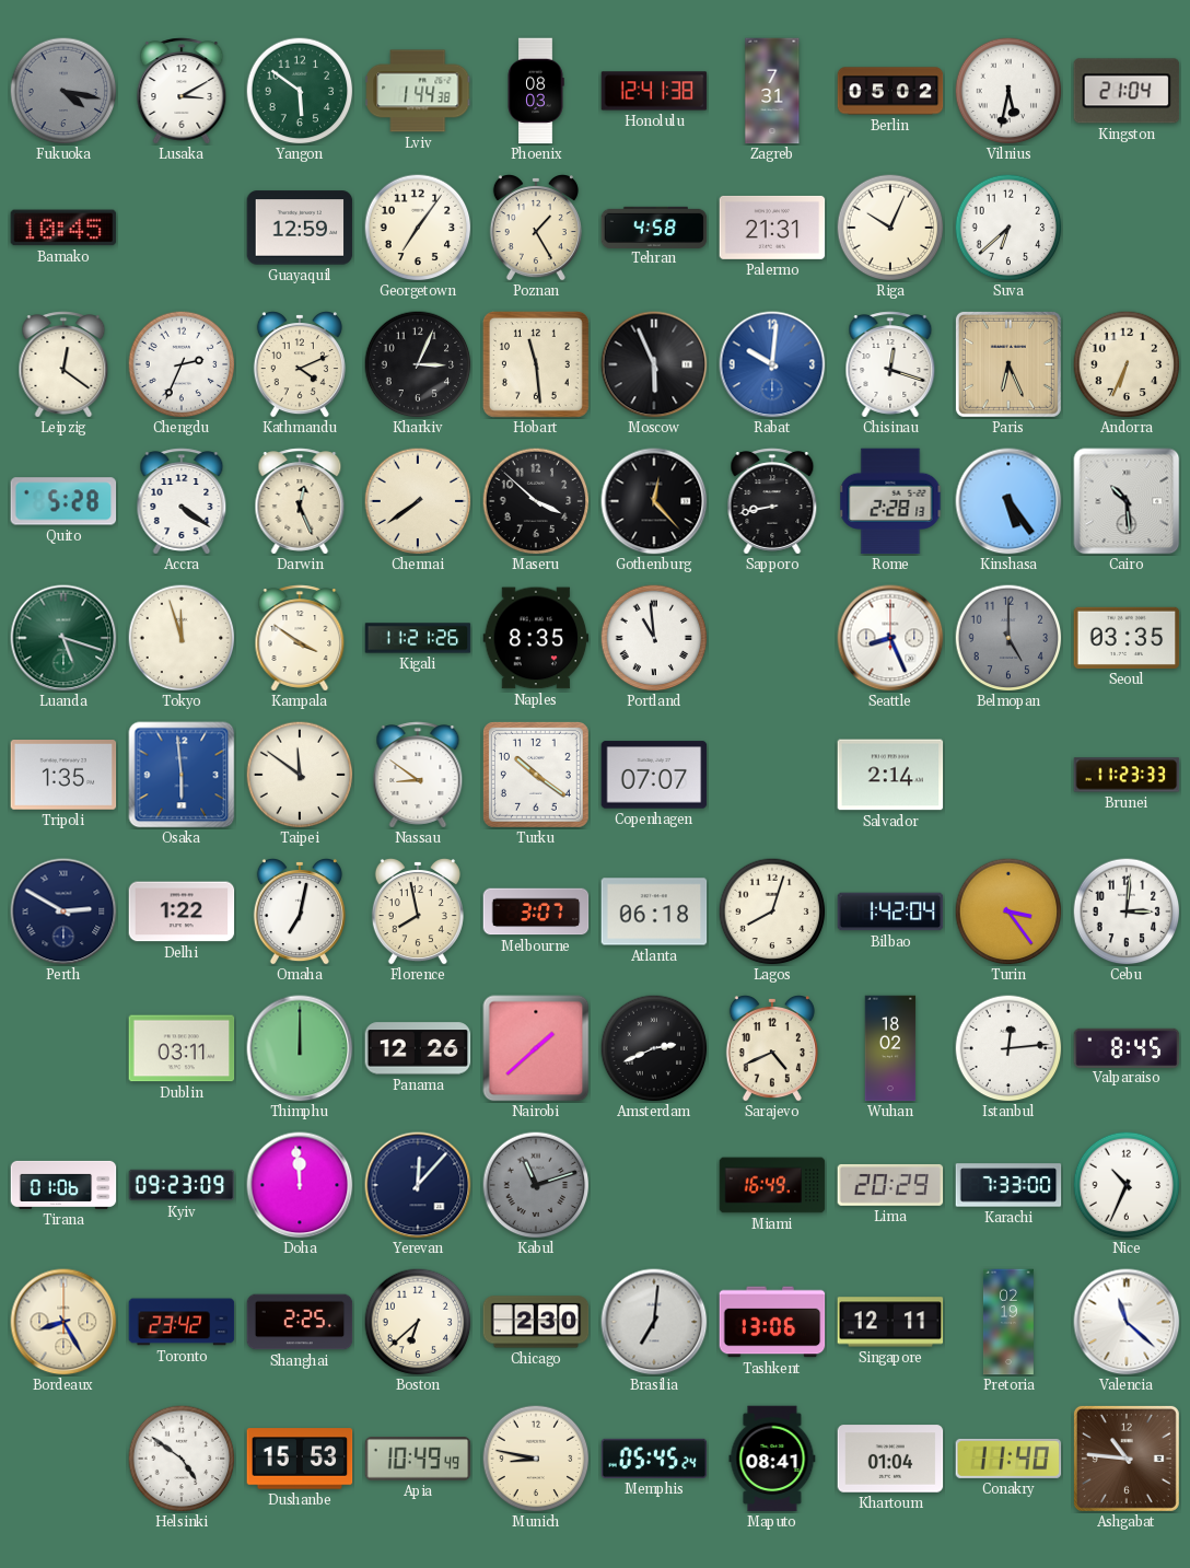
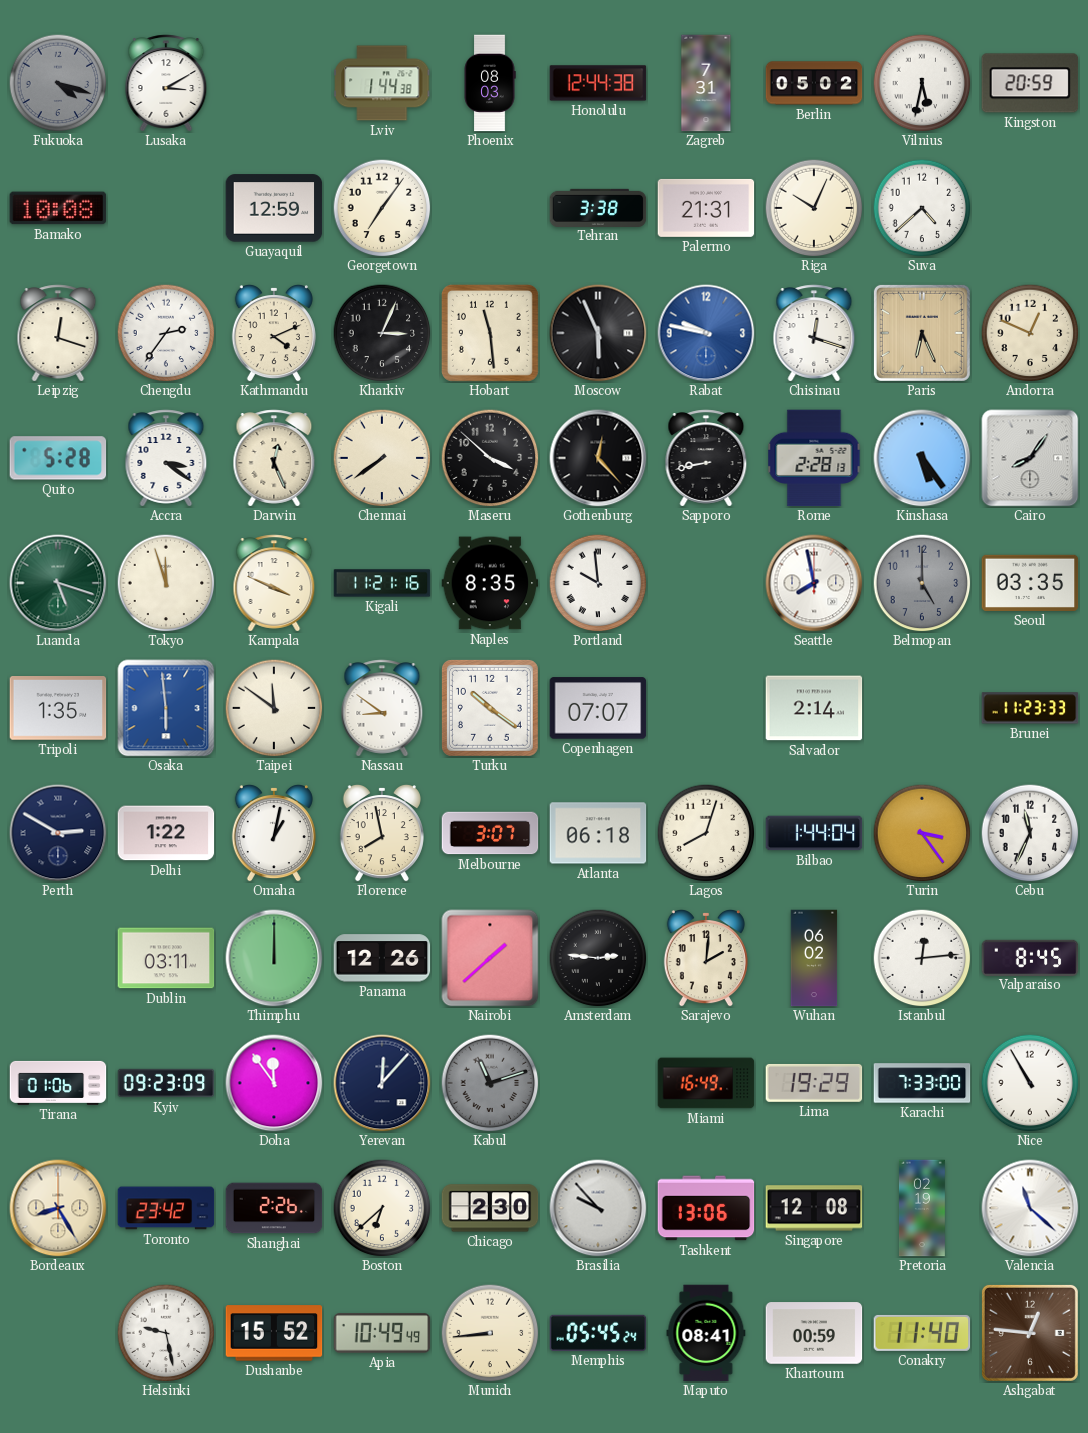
Fukuoka: 4:17 -> 4:18 (58, 83)
Yangon: 5:51 -> none (300, 91)
Honolulu: 12:41 -> 12:44 (598, 83)
Kingston: 21:04 -> 20:59 (1030, 83)
Bamako: 10:45 -> 10:08 (58, 208)
Poznan: 1:25 -> none (536, 228)
Tehran: 4:58 -> 3:38 (598, 207)
Suva: 6:38 -> 4:38 (922, 208)
Leipzig: 12:21 -> 12:18 (58, 333)
Chengdu: 2:34 -> 2:36 (166, 333)
Rabat: 10:01 -> 9:47 (706, 333)
Andorra: 6:34 -> 12:49 (1030, 333)
Accra: 4:21 -> 3:21 (166, 458)
Cairo: 10:29 -> 8:06 (1030, 458)
Kampala: 3:51 -> 3:49 (274, 583)
Kigali: 11:21:26 -> 11:21:16 (382, 583)
Portland: 10:59 -> 9:59 (598, 583)
Seattle: 8:26 -> 7:58 (814, 583)
Omaha: 7:02 -> 1:02 (274, 833)
Bilbao: 1:42 -> 1:44 (814, 833)
Cebu: 3:01 -> 11:34 (1030, 833)
Amsterdam: 2:41 -> 2:46 (598, 958)
Sarajevo: 4:41 -> 2:01 (706, 958)
Wuhan: 18:02 -> 06:02 (814, 958)
Doha: 11:59 -> 11:54 (274, 1083)
Lima: 20:29 -> 19:29 (814, 1083)
Nice: 10:34 -> 10:55 (1030, 1083)
Shanghai: 2:25 -> 2:26 (274, 1208)
Brasilia: 7:01 -> 9:53 (598, 1208)
Singapore: 12:11 -> 12:08 (814, 1208)
Helsinki: 4:51 -> 9:28 (166, 1333)
Dushanbe: 15:53 -> 15:52 (274, 1333)
Munich: 8:47 -> 8:44 (490, 1333)
Khartoum: 01:04 -> 00:59 (814, 1333)
Ashgabat: 10:46 -> 12:46 (1030, 1333)
